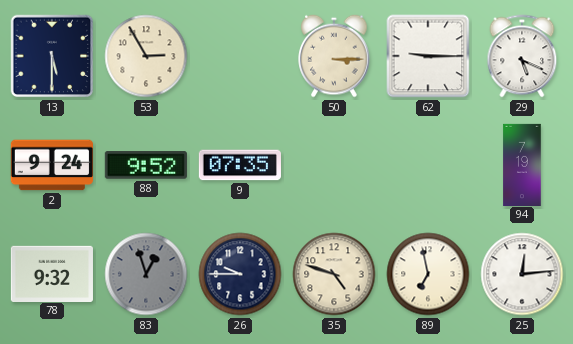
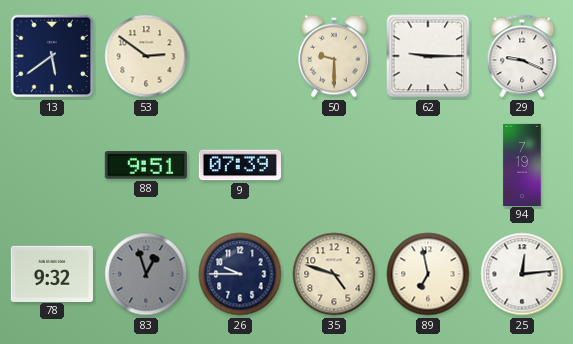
13: 5:30 -> 5:39 (52, 56)
53: 2:55 -> 2:51 (146, 56)
50: 3:15 -> 9:30 (334, 56)
29: 5:19 -> 9:19 (522, 56)
2: 9:24 -> none (52, 165)
88: 9:52 -> 9:51 (146, 165)
9: 07:35 -> 07:39 (240, 165)
